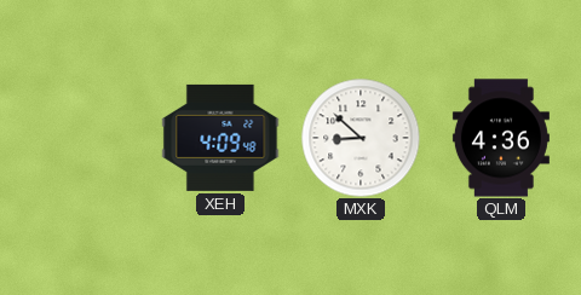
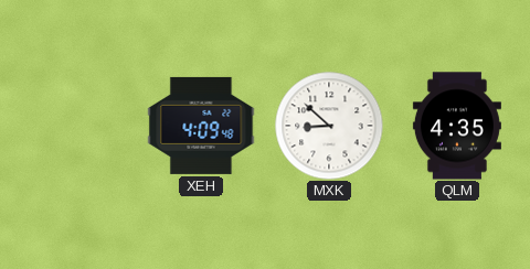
QLM: 4:36 -> 4:35 (457, 126)
